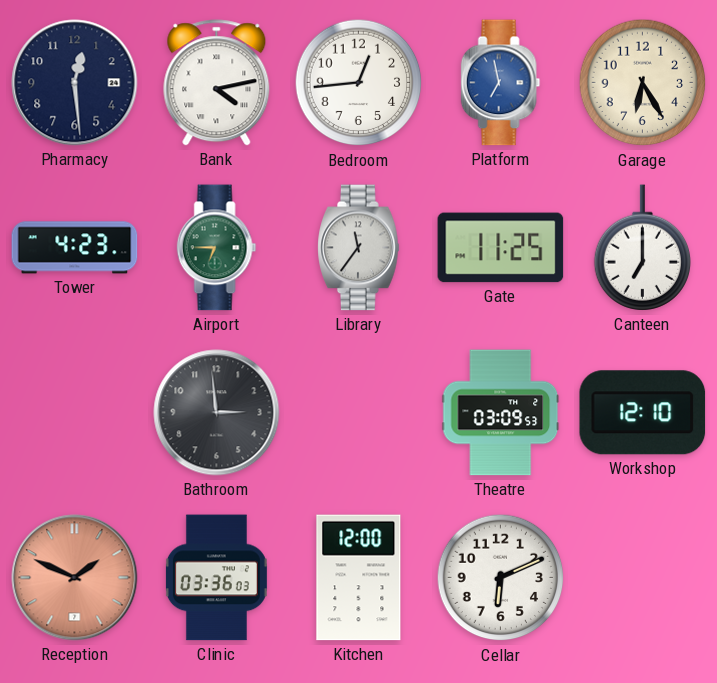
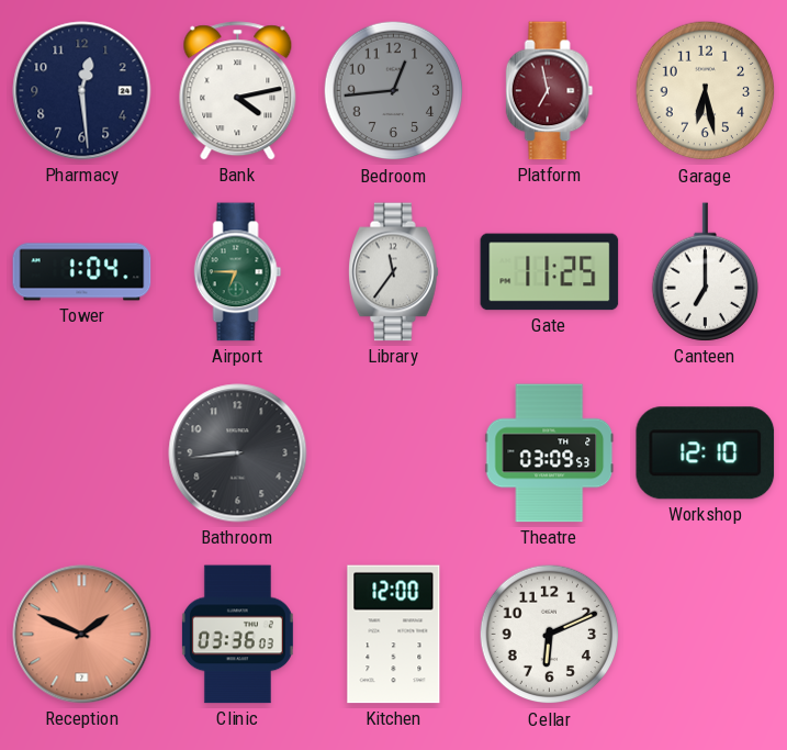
Bedroom dial: white -> grey (394, 91)
Platform dial: blue -> burgundy (550, 91)
Garage: 6:25 -> 6:28 (706, 91)
Tower: 4:23 -> 1:04 (82, 272)
Bathroom: 2:59 -> 8:44 (238, 454)
